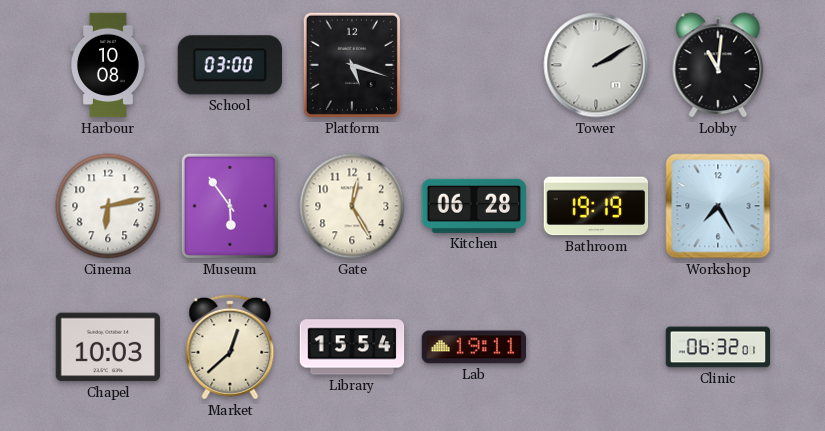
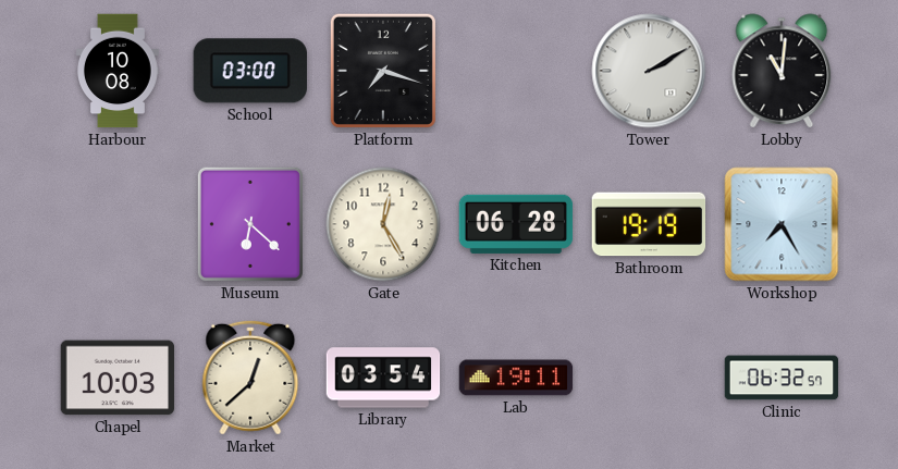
Platform: 5:18 -> 7:18 (383, 71)
Cinema: 6:13 -> none (108, 206)
Museum: 5:54 -> 6:22 (250, 224)
Library: 15:54 -> 03:54 (383, 378)
Clinic: 06:32:01 -> 06:32:57 (782, 378)
